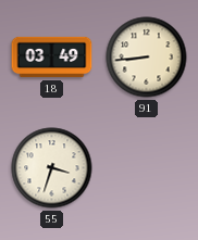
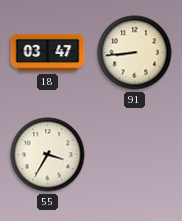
18: 03:49 -> 03:47 (48, 53)
55: 3:33 -> 3:35 (48, 155)
